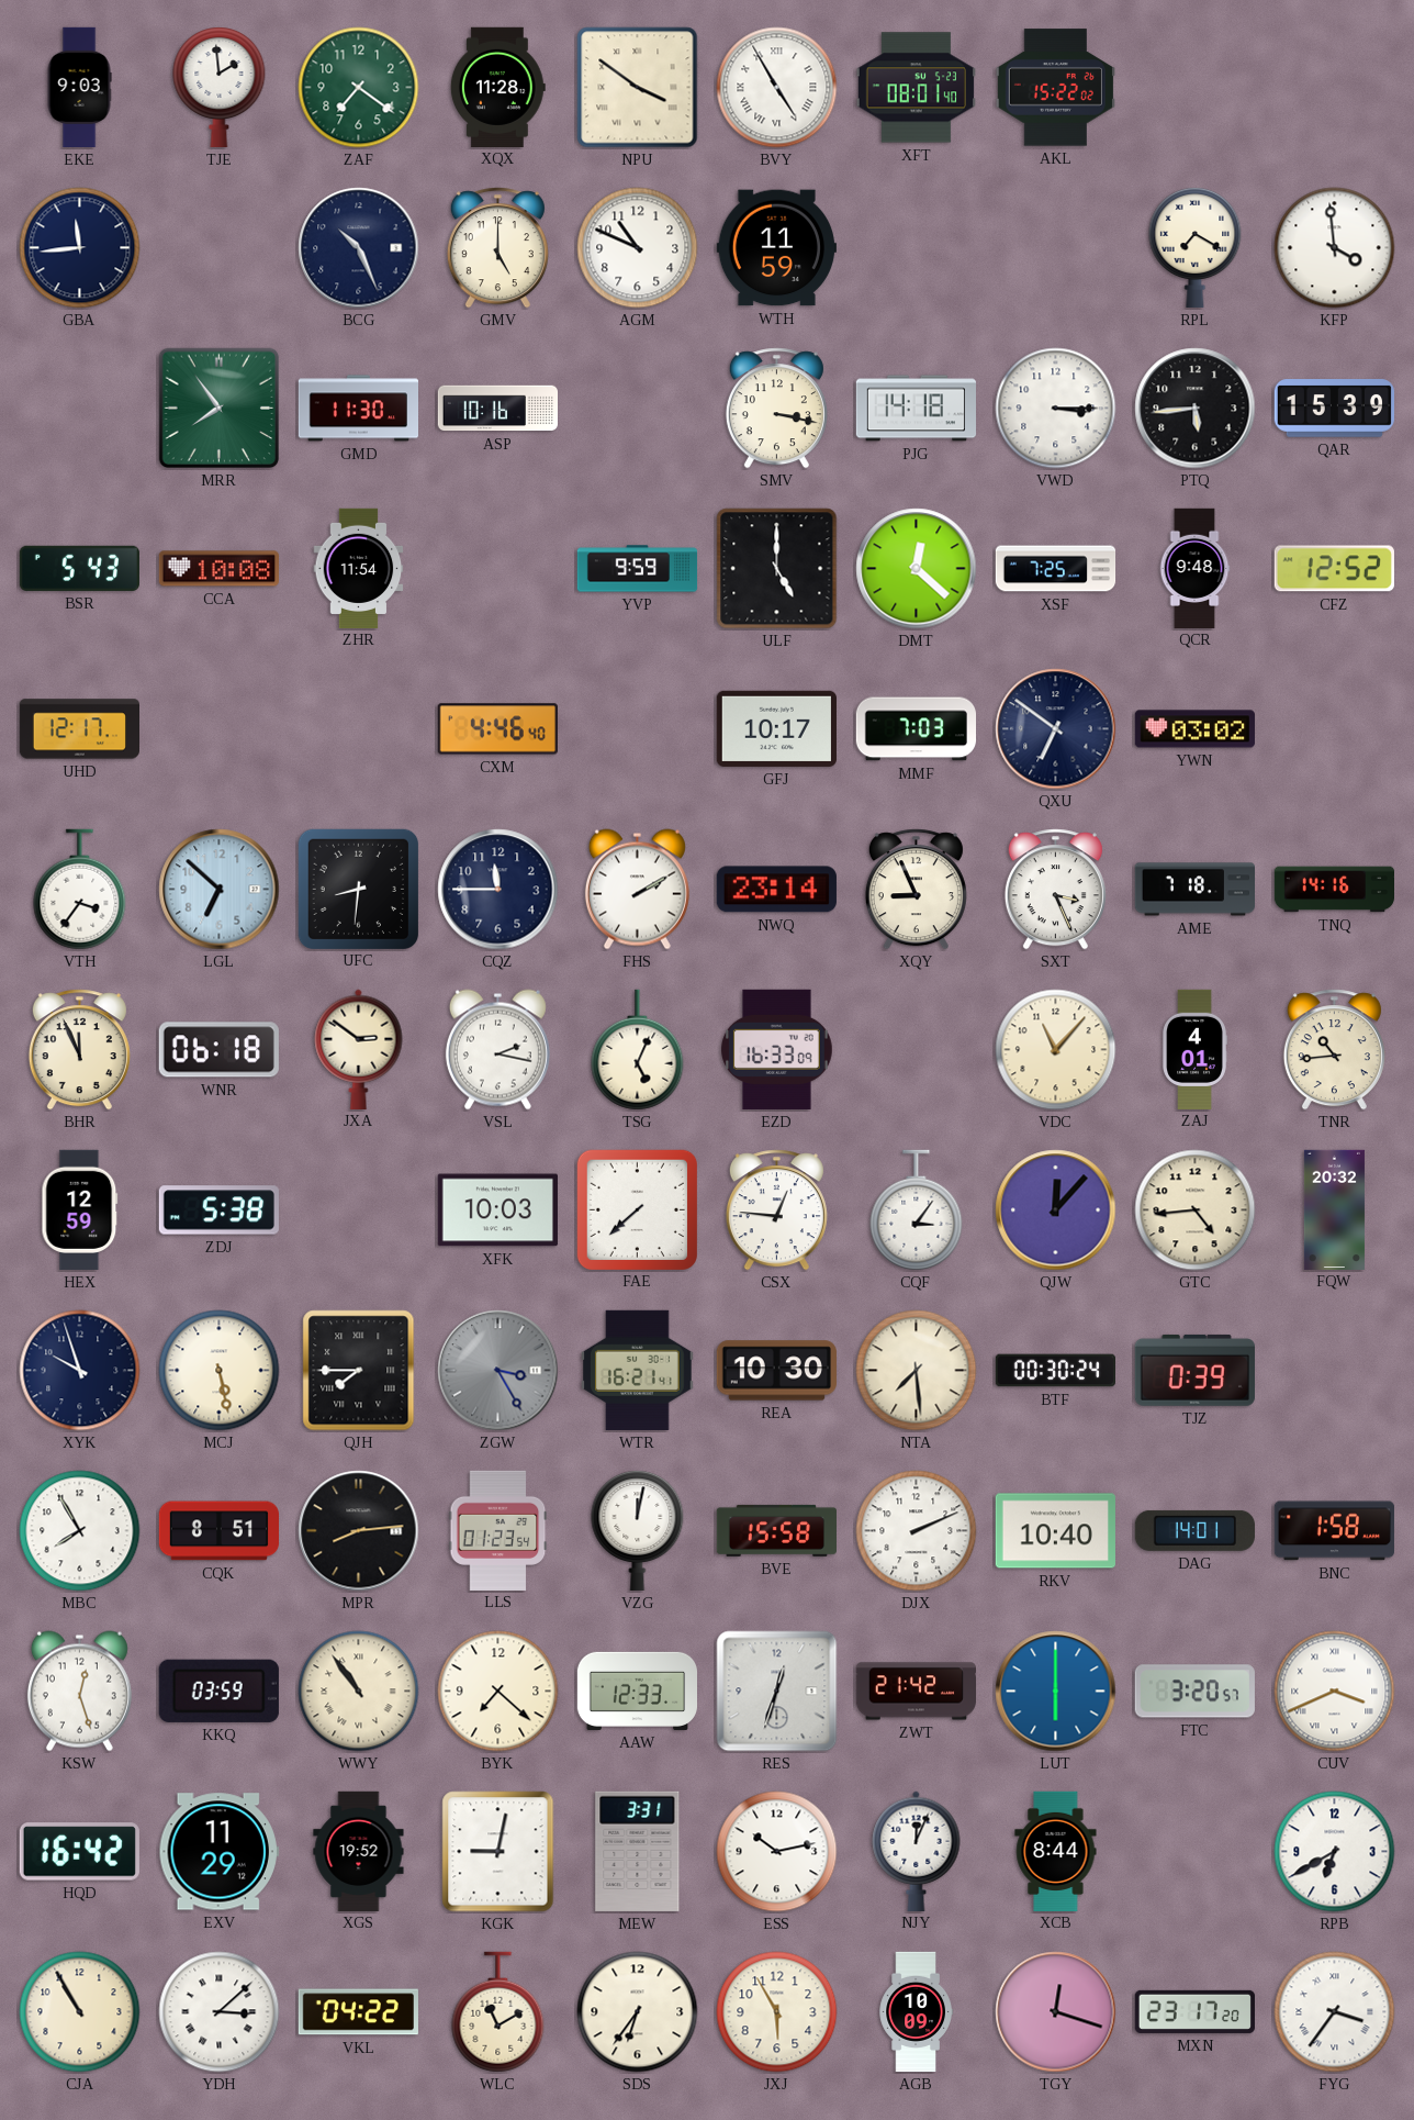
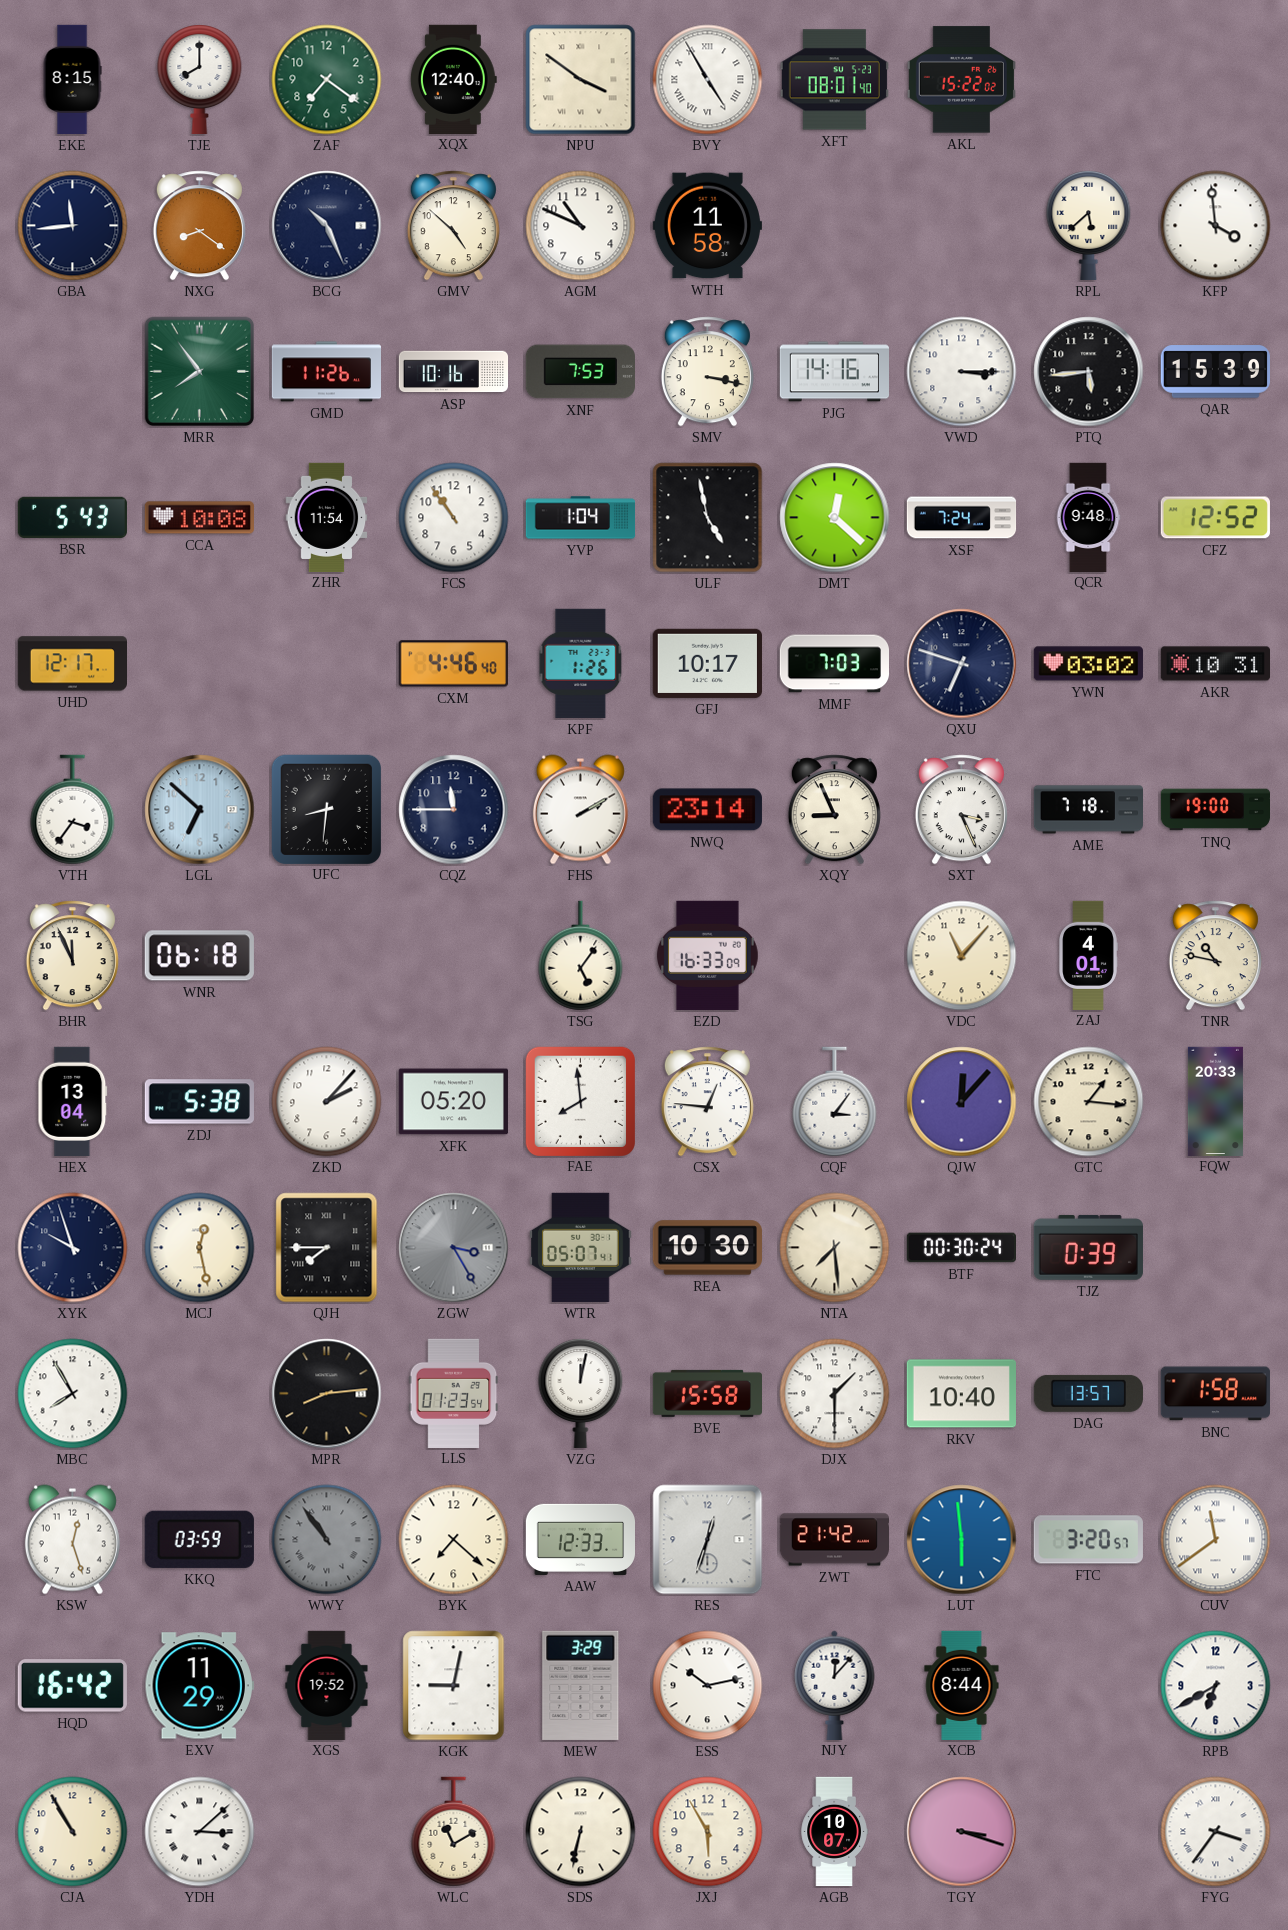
EKE: 9:03 -> 8:15 (72, 80)
TJE: 1:59 -> 8:00 (200, 80)
XQX: 11:28 -> 12:40 (453, 79)
NXG: none -> 8:21 (199, 226)
GMV: 5:00 -> 4:52 (453, 226)
WTH: 11:59 -> 11:58 (707, 226)
RPL: 7:20 -> 5:38 (1089, 226)
GMD: 11:30 -> 11:26 (326, 372)
XNF: none -> 7:53 (580, 372)
PJG: 14:18 -> 14:16 (834, 372)
FCS: none -> 10:54 (454, 518)
YVP: 9:59 -> 1:04 (581, 518)
ULF: 5:00 -> 4:58 (708, 518)
XSF: 7:25 -> 7:24 (962, 518)
KPF: none -> 1:26 (581, 663)
QXU: 6:51 -> 6:48 (962, 664)
AKR: none -> 10:31 (1215, 664)
TNQ: 14:16 -> 19:00 (1216, 810)
JXA: 2:51 -> none (359, 1049)
VSL: 2:17 -> none (497, 1050)
TSG: 5:04 -> 5:06 (581, 956)
TNR: 10:44 -> 10:47 (1215, 956)
HEX: 12:59 -> 13:04 (73, 1101)
ZKD: none -> 2:07 (327, 1102)
XFK: 10:03 -> 05:20 (453, 1102)
FAE: 7:38 -> 7:59 (580, 1101)
GTC: 4:44 -> 1:16 (1089, 1102)
FQW: 20:32 -> 20:33 (1215, 1101)
MCJ: 5:28 -> 12:28 (200, 1248)
WTR: 16:21 -> 05:07 (581, 1247)
CQK: 8:51 -> none (218, 1531)
DJX: 2:11 -> 1:30 (835, 1394)
DAG: 14:01 -> 13:57 (1088, 1393)
WWY dial: cream -> grey (327, 1540)
LUT: 6:00 -> 5:59 (962, 1540)
CUV: 3:41 -> 11:39 (1216, 1540)
MEW: 3:31 -> 3:29 (581, 1685)
NJY: 12:04 -> 12:07 (835, 1685)
VKL: 04:22 -> none (358, 2012)
SDS: 6:36 -> 6:32 (581, 1832)
AGB: 10:09 -> 10:07 (834, 1832)
TGY: 12:18 -> 3:18 (962, 1832)
MXN: 23:17 -> none (1194, 2011)
